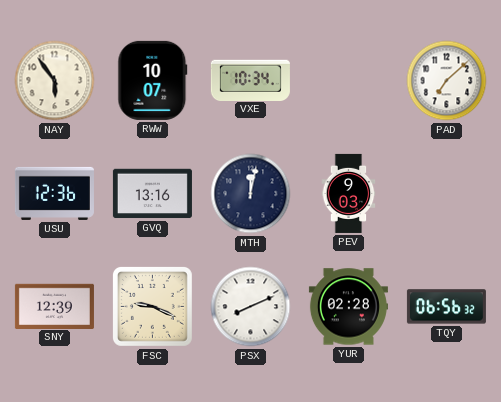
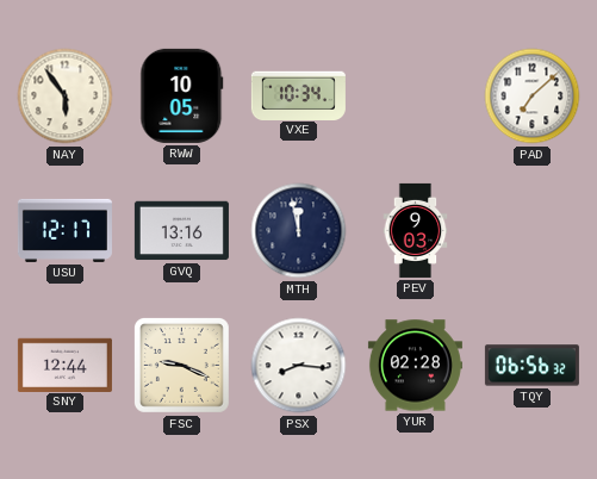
RWW: 10:07 -> 10:05 (182, 95)
USU: 12:36 -> 12:17 (64, 230)
MTH: 12:02 -> 11:58 (299, 231)
SNY: 12:39 -> 12:44 (64, 365)
PSX: 8:11 -> 8:16 (299, 366)
